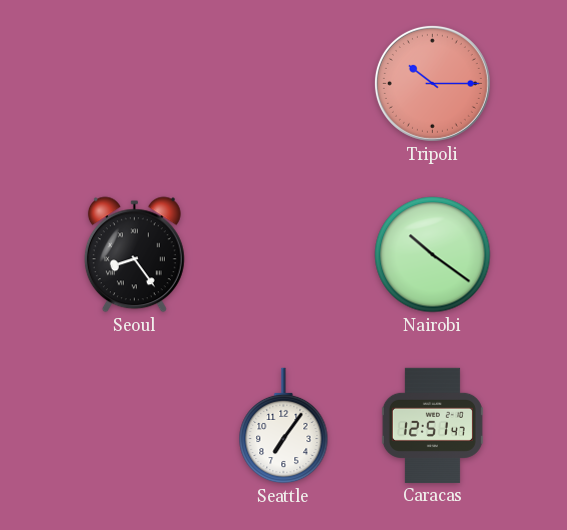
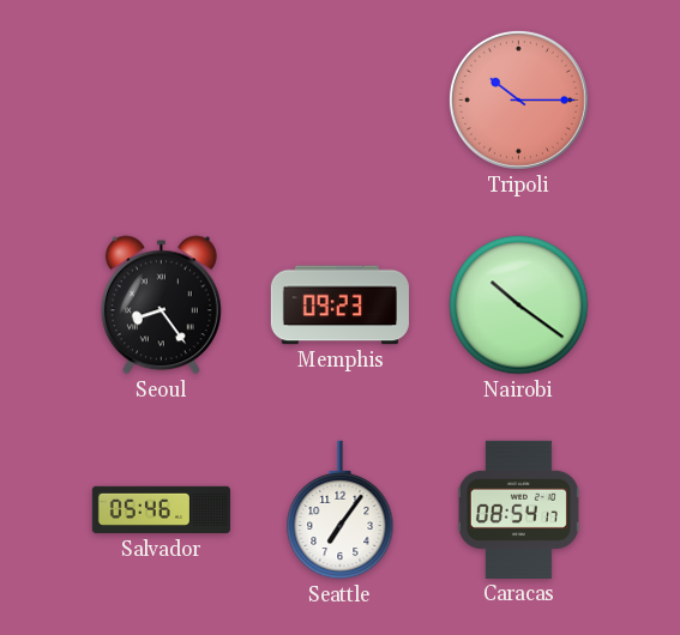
Memphis: none -> 09:23 (339, 306)
Salvador: none -> 05:46 (161, 510)
Caracas: 12:51 -> 08:54 (518, 509)
